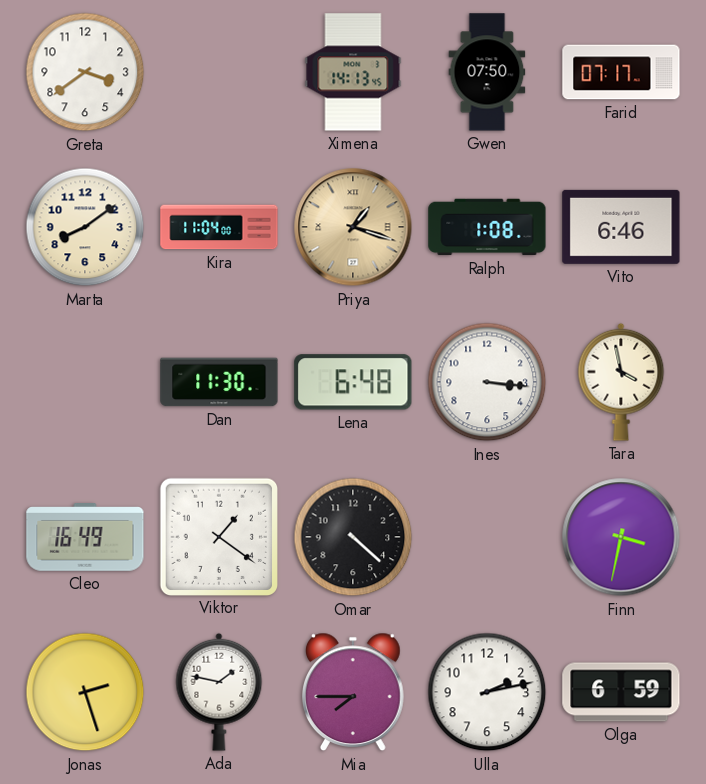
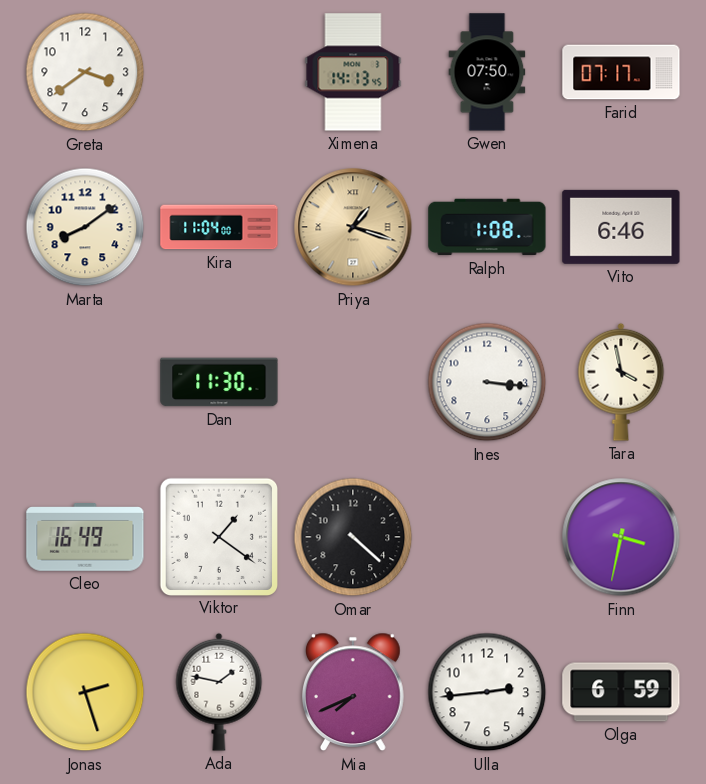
Lena: 6:48 -> none (353, 382)
Mia: 7:45 -> 7:41 (354, 692)
Ulla: 2:13 -> 2:44 (487, 692)
